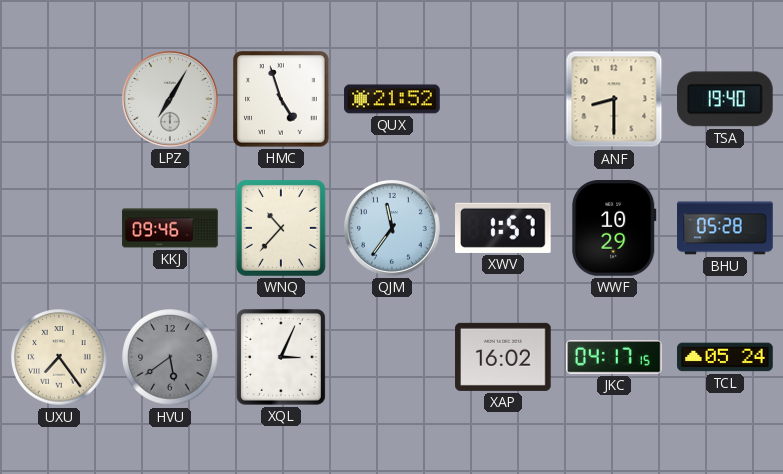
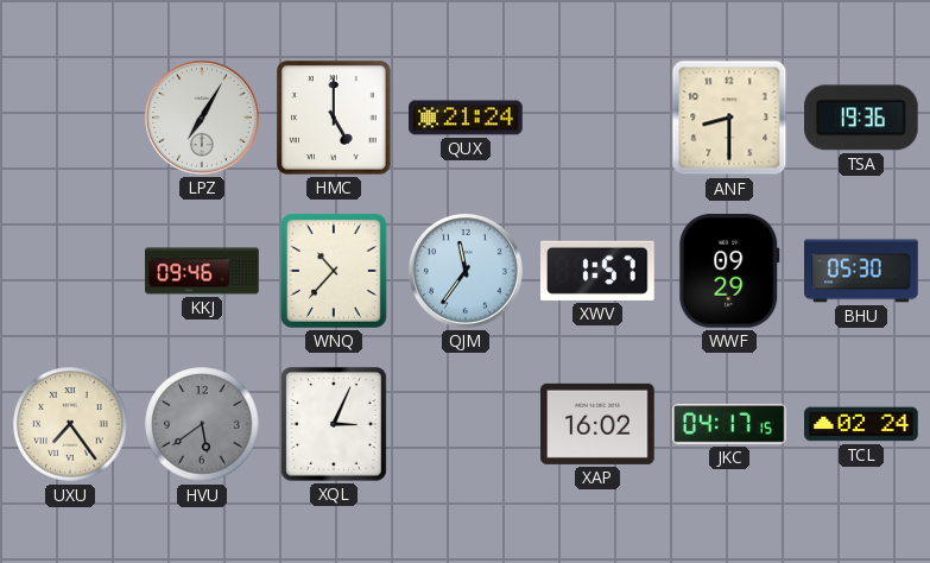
HMC: 4:57 -> 5:00 (334, 118)
QUX: 21:52 -> 21:24 (466, 118)
TSA: 19:40 -> 19:36 (862, 118)
WWF: 10:29 -> 09:29 (729, 272)
BHU: 05:28 -> 05:30 (861, 271)
TCL: 05:24 -> 02:24 (861, 424)
